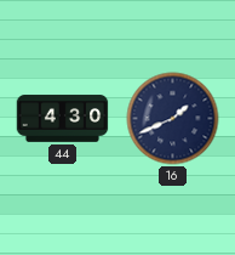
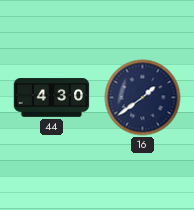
16: 1:41 -> 1:39 (143, 98)
